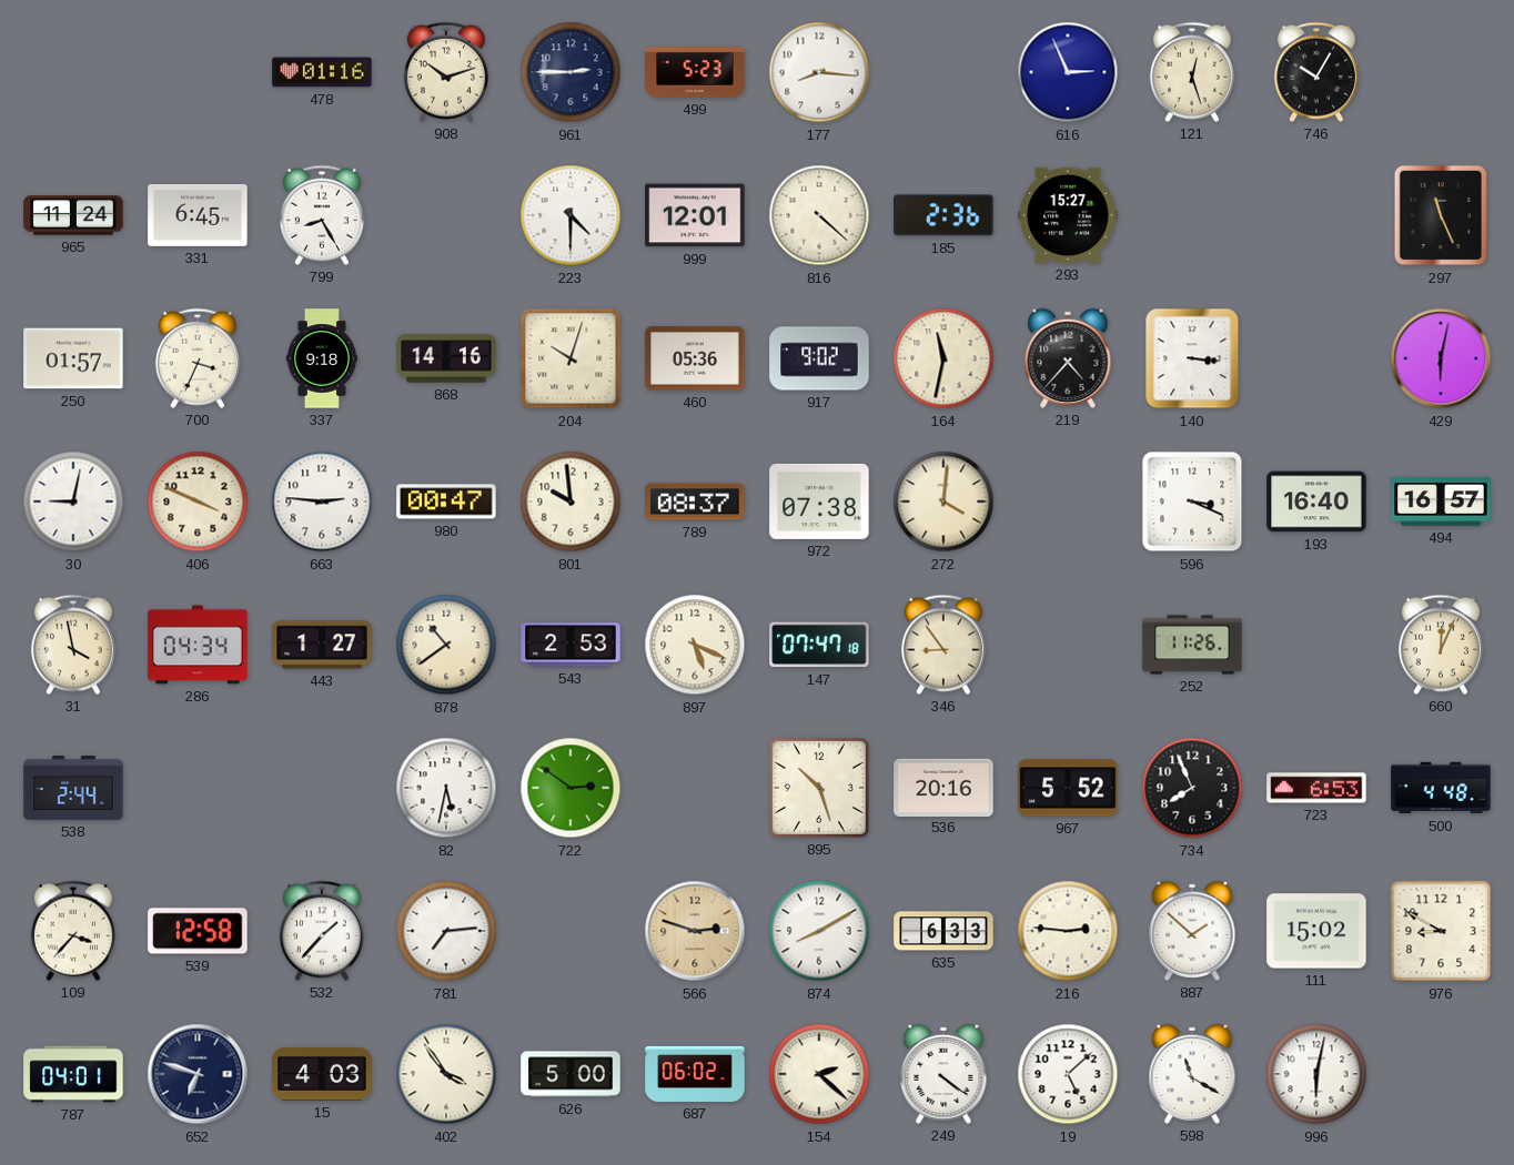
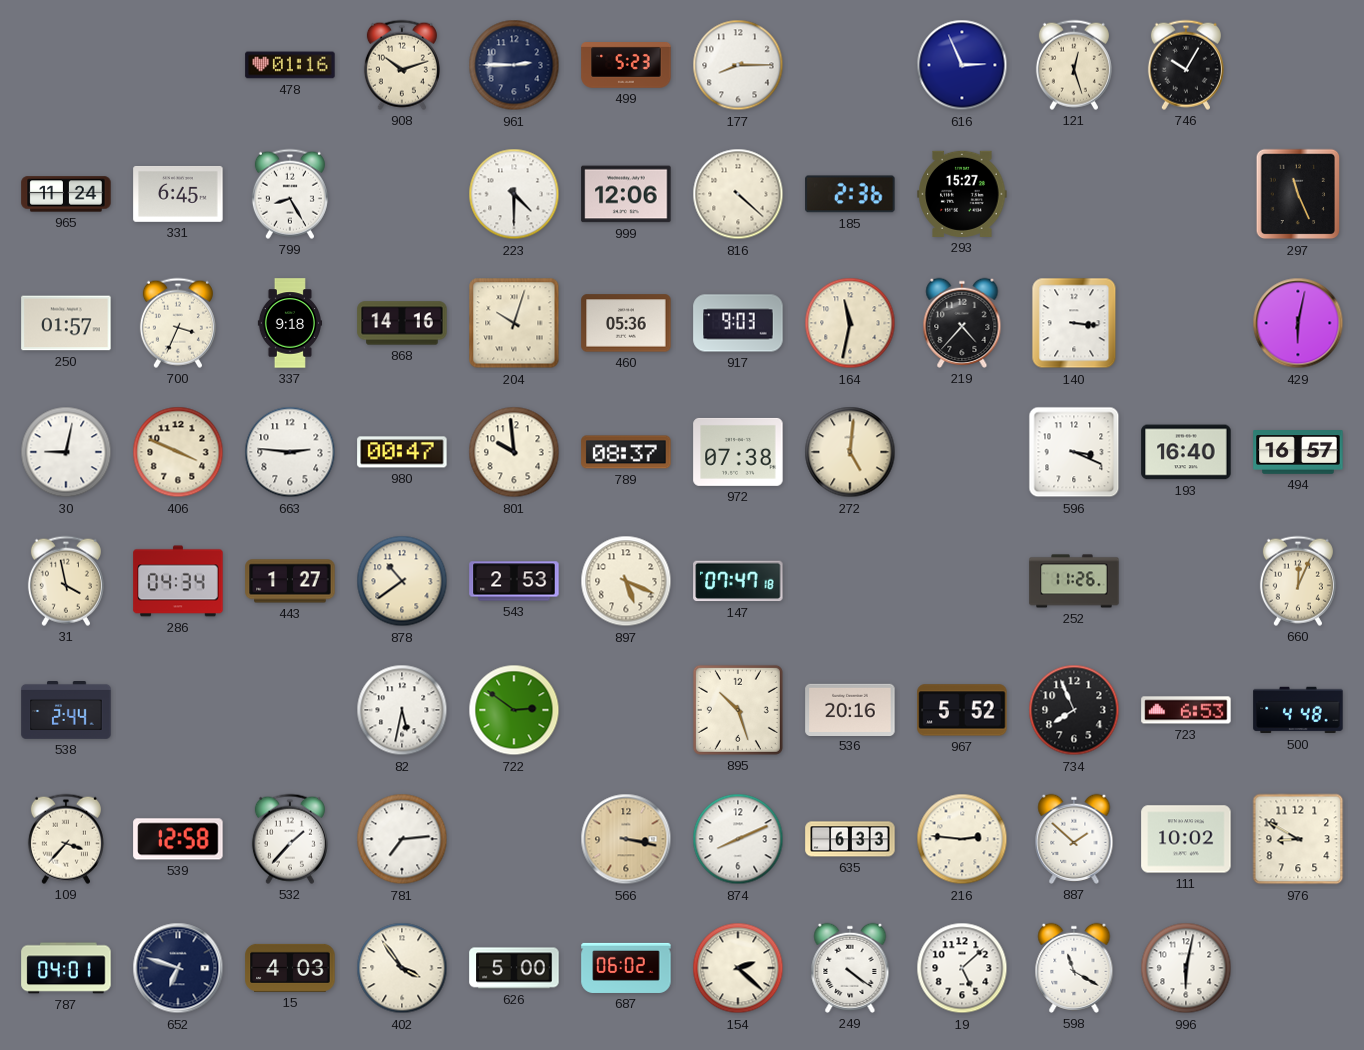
177: 8:16 -> 8:15 (738, 65)
999: 12:01 -> 12:06 (626, 194)
917: 9:02 -> 9:03 (738, 323)
272: 4:01 -> 5:01 (850, 452)
346: 8:54 -> none (943, 645)
566: 2:48 -> 3:17 (626, 839)
874: 8:10 -> 8:11 (738, 839)
111: 15:02 -> 10:02 (1186, 839)
